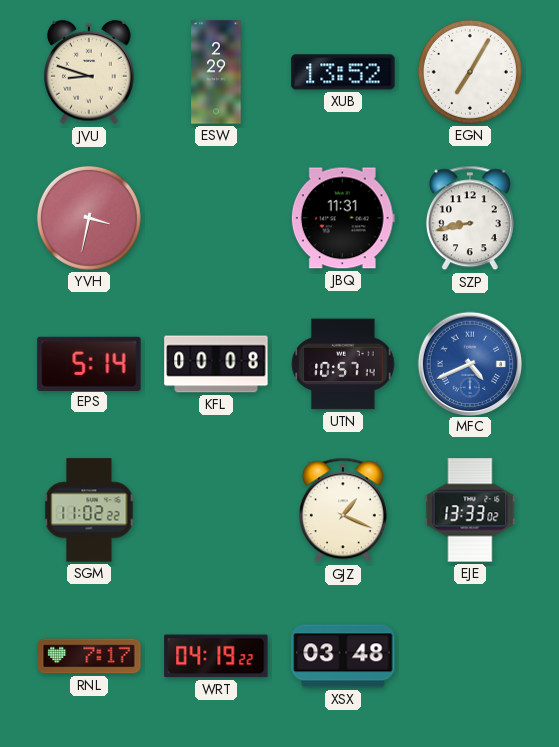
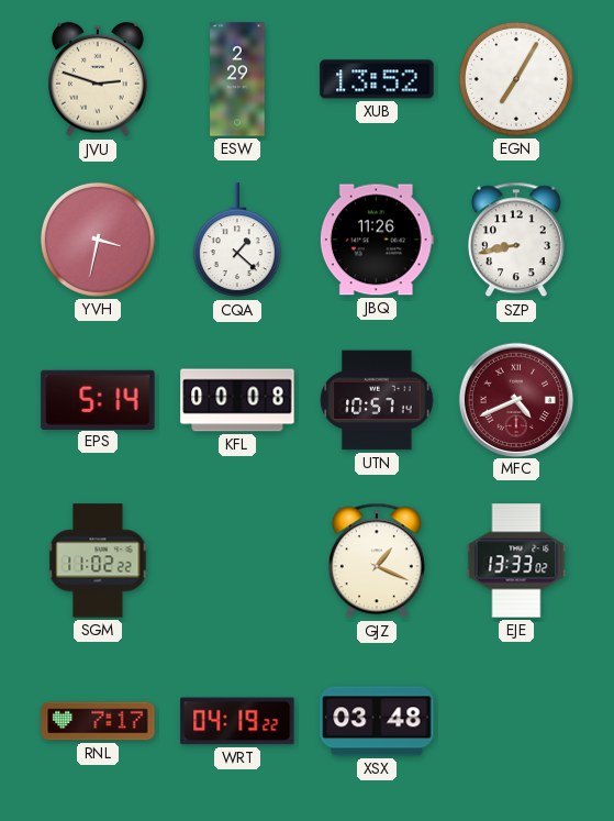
JVU: 8:48 -> 2:48 (98, 79)
CQA: none -> 1:22 (237, 241)
JBQ: 11:31 -> 11:26 (377, 240)
MFC dial: blue -> burgundy (515, 399)
